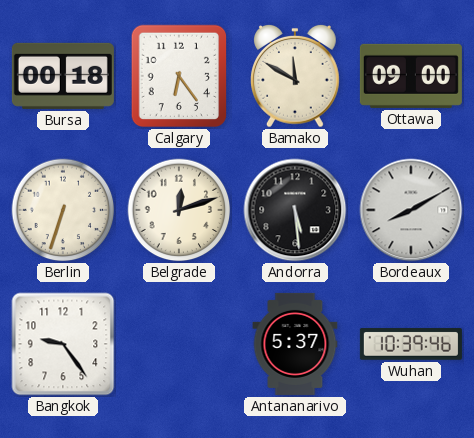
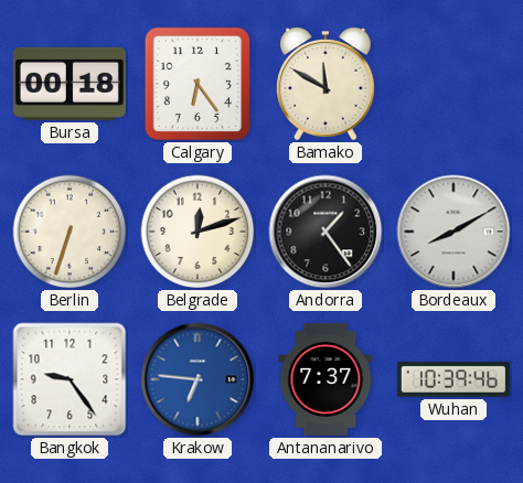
Ottawa: 09:00 -> none (411, 76)
Andorra: 5:29 -> 1:24 (325, 232)
Krakow: none -> 6:46 (198, 379)
Antananarivo: 5:37 -> 7:37 (325, 379)
